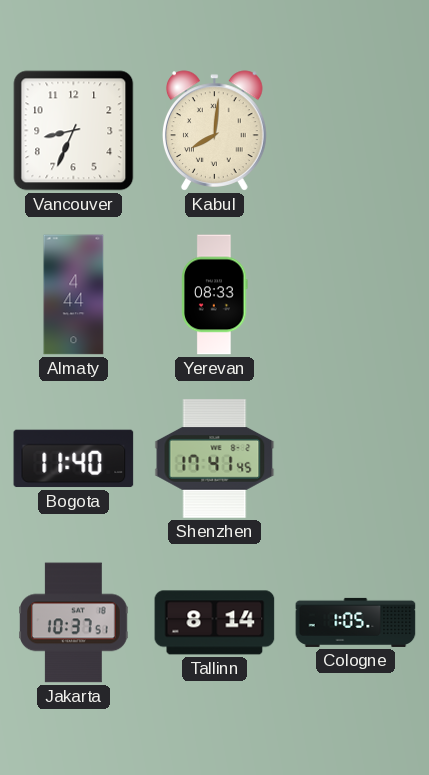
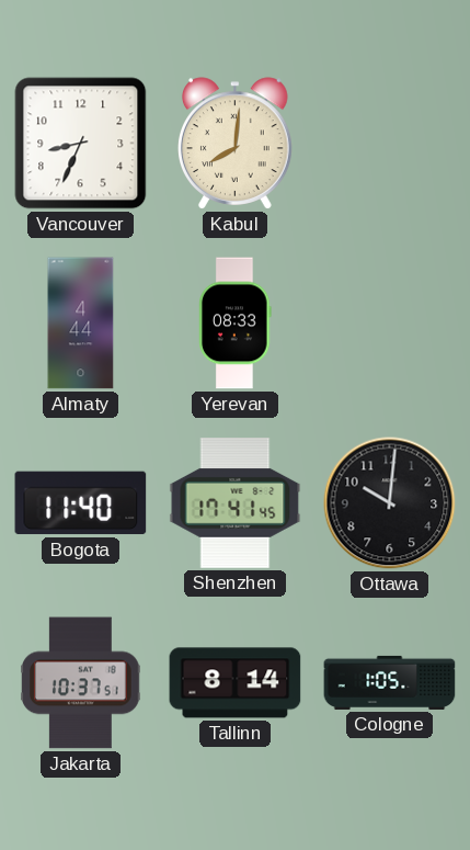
Ottawa: none -> 10:01 (390, 503)
